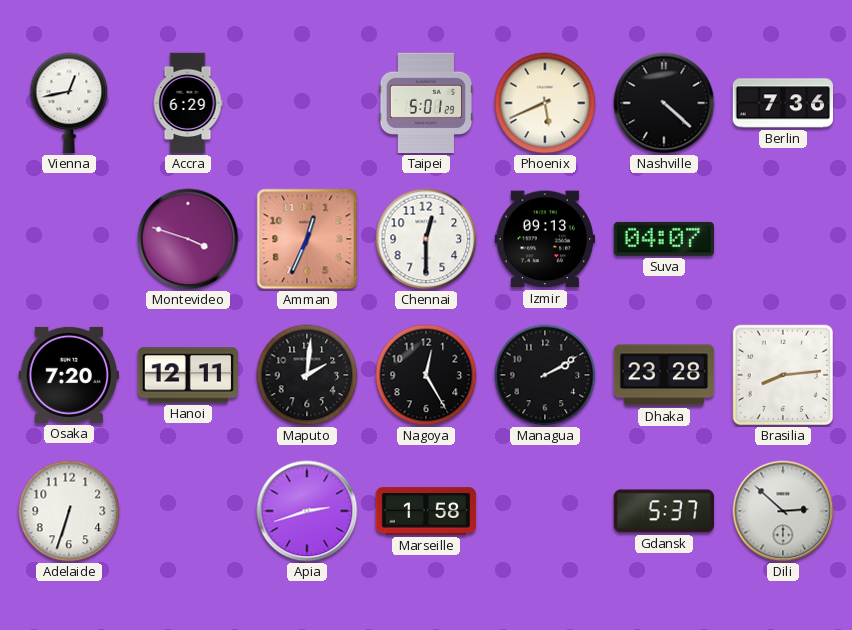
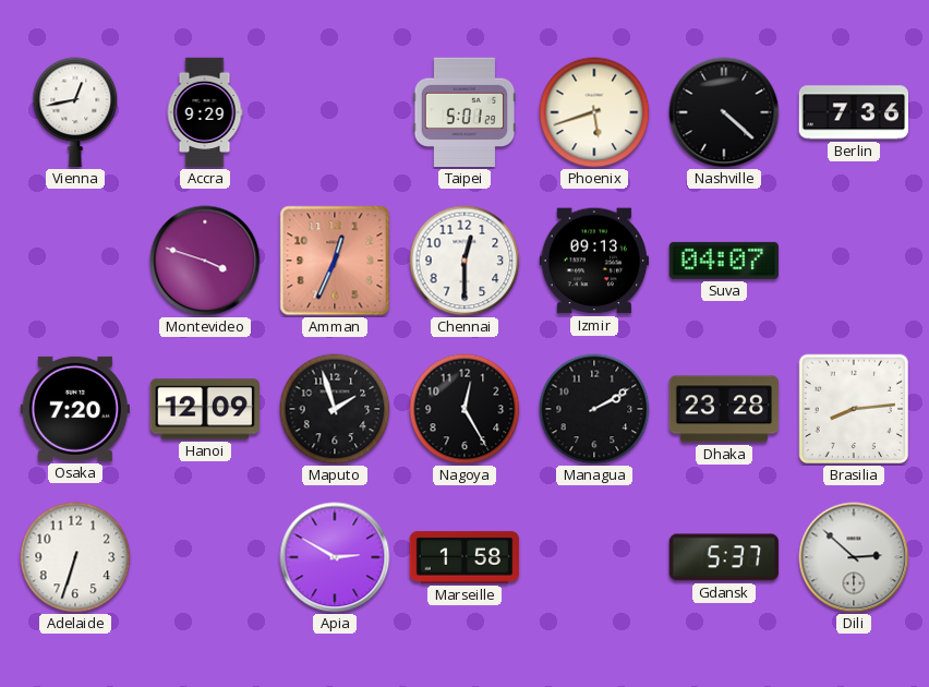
Accra: 6:29 -> 9:29 (205, 112)
Phoenix: 5:41 -> 5:42 (594, 112)
Hanoi: 12:11 -> 12:09 (205, 409)
Maputo: 2:01 -> 1:57 (335, 409)
Apia: 2:42 -> 2:50 (335, 557)
